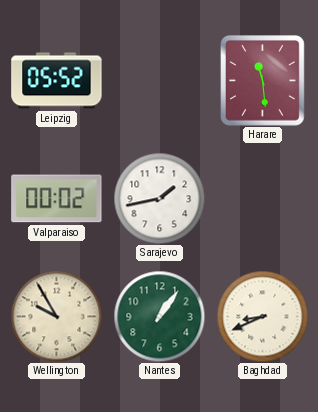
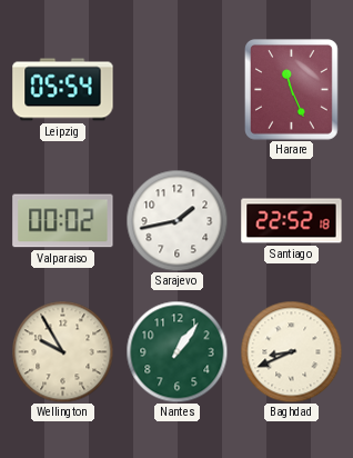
Leipzig: 05:52 -> 05:54 (63, 90)
Harare: 11:29 -> 11:26 (292, 90)
Santiago: none -> 22:52 (292, 221)
